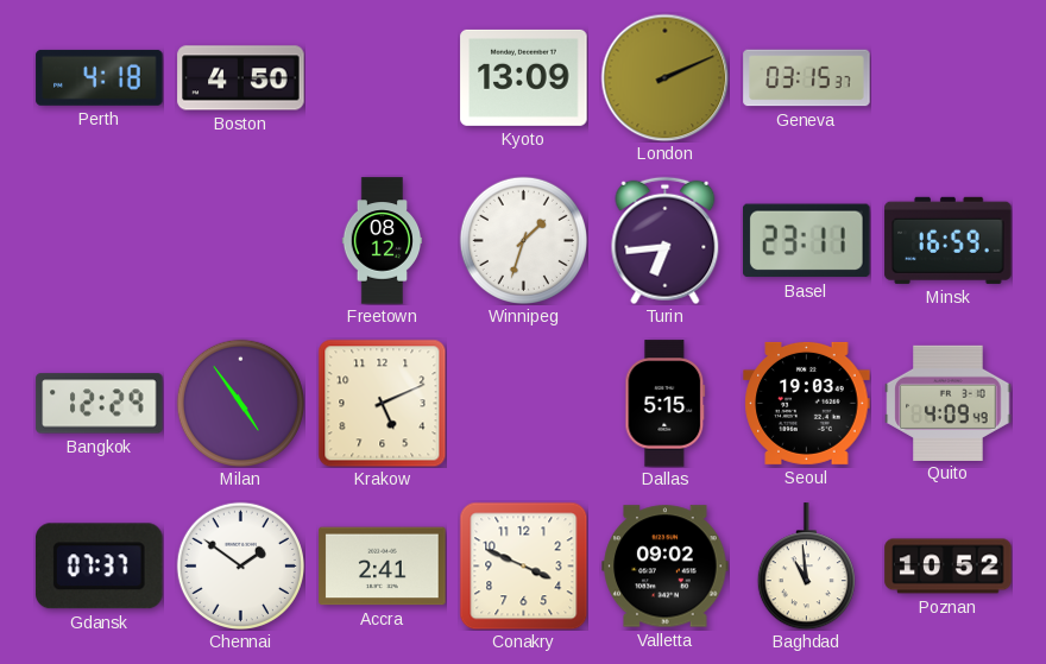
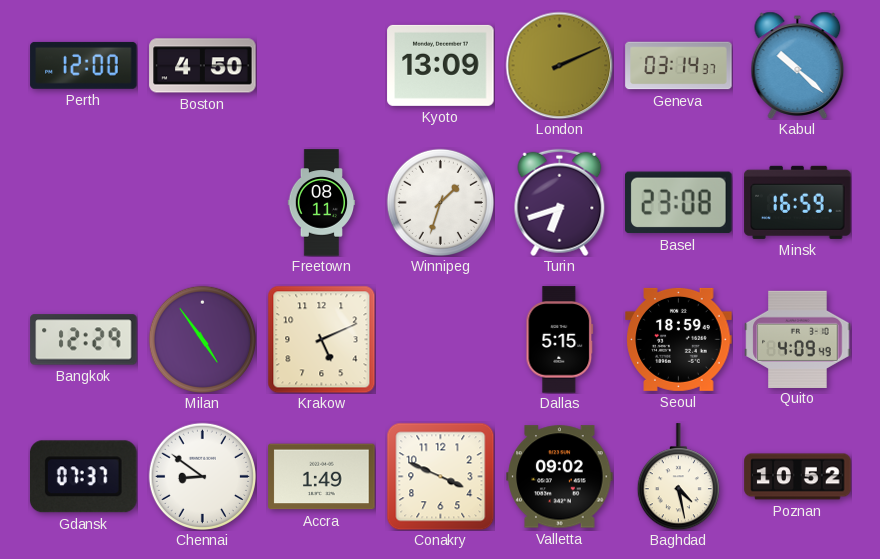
Perth: 4:18 -> 12:00 (84, 65)
Geneva: 03:15 -> 03:14 (679, 66)
Kabul: none -> 10:22 (798, 65)
Freetown: 08:12 -> 08:11 (322, 203)
Turin: 6:44 -> 6:42 (560, 202)
Basel: 23:11 -> 23:08 (679, 203)
Seoul: 19:03 -> 18:59 (679, 339)
Chennai: 1:51 -> 8:51 (202, 476)
Accra: 2:41 -> 1:49 (322, 477)
Baghdad: 10:59 -> 4:28 (678, 477)
